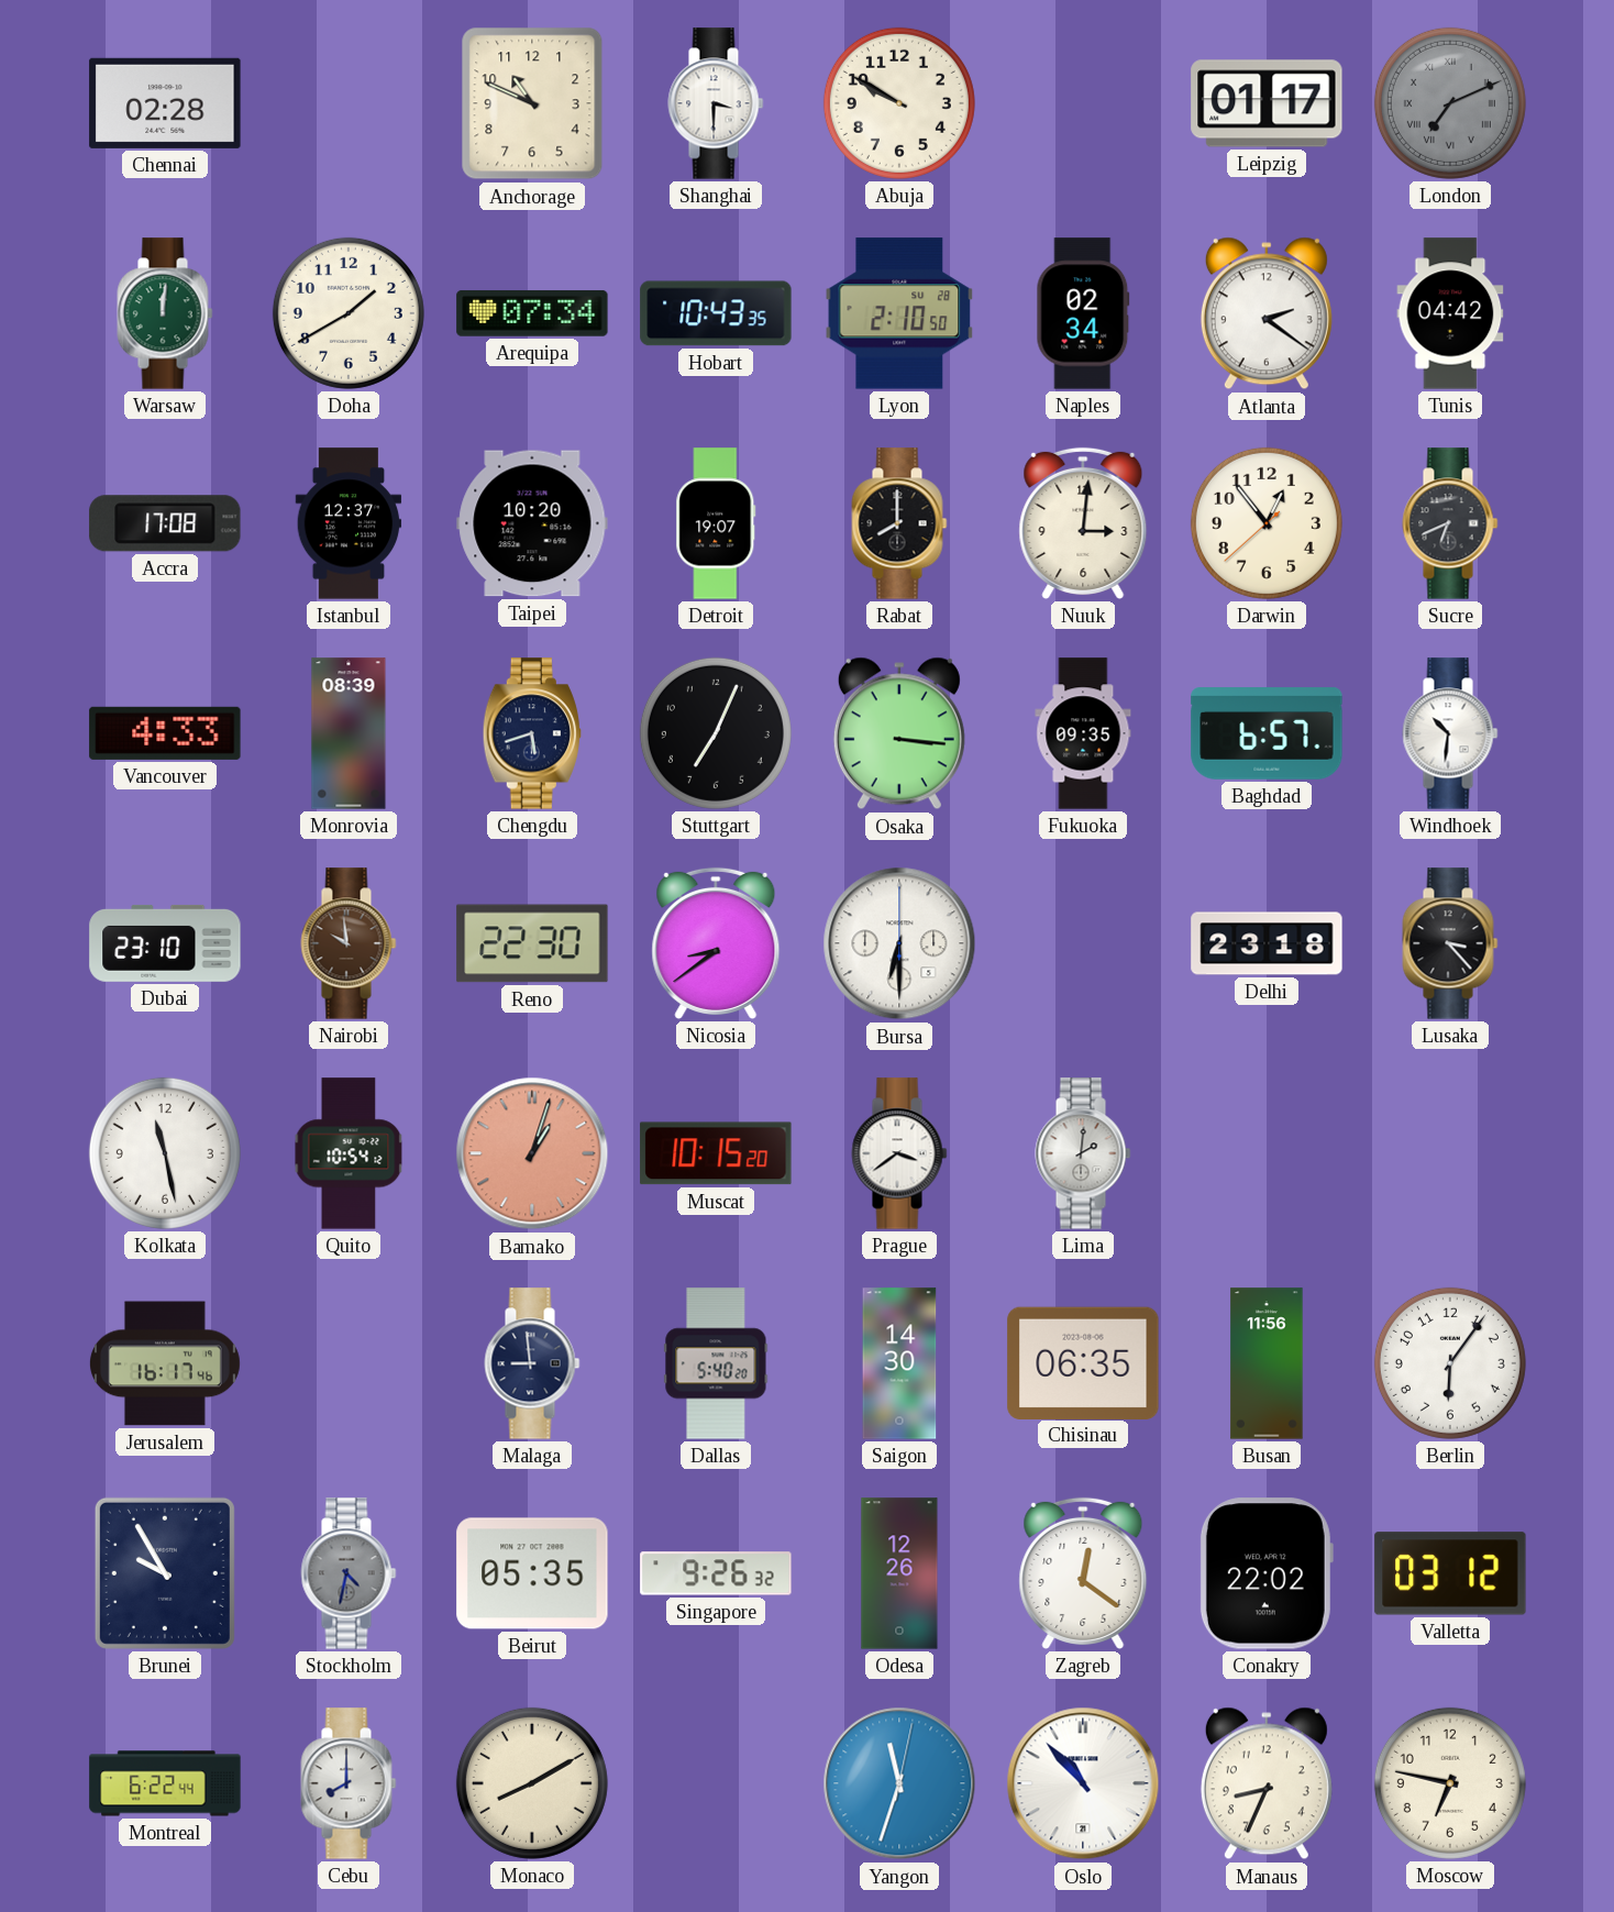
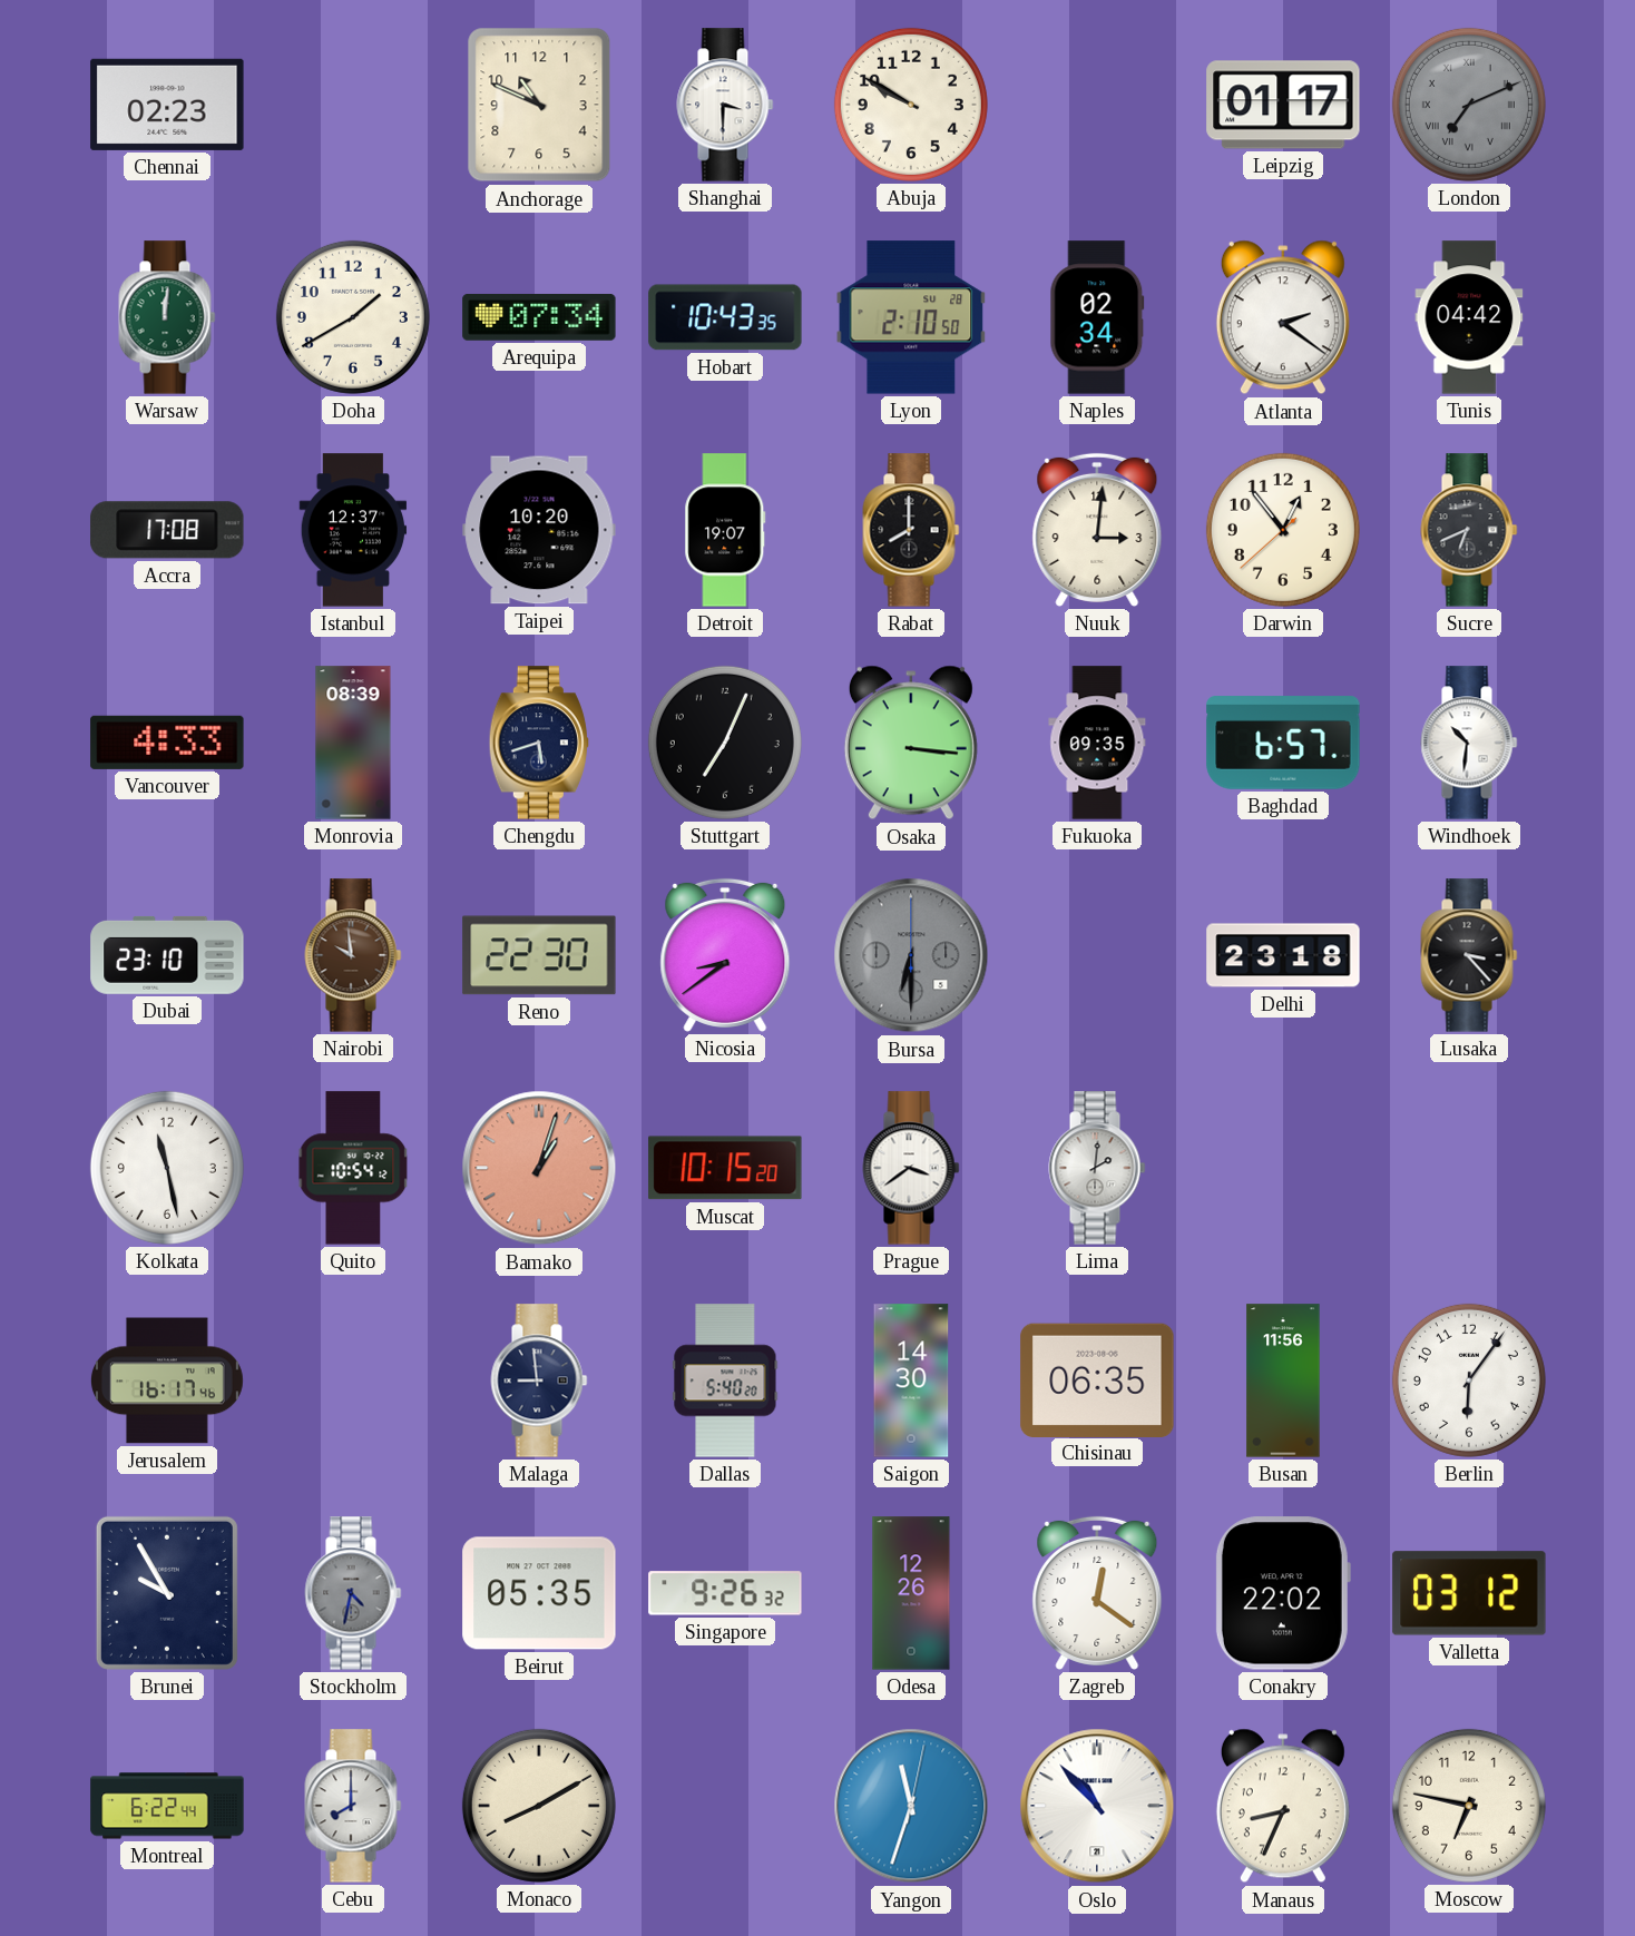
Chennai: 02:28 -> 02:23 (167, 105)
Bursa dial: white -> grey (911, 955)
